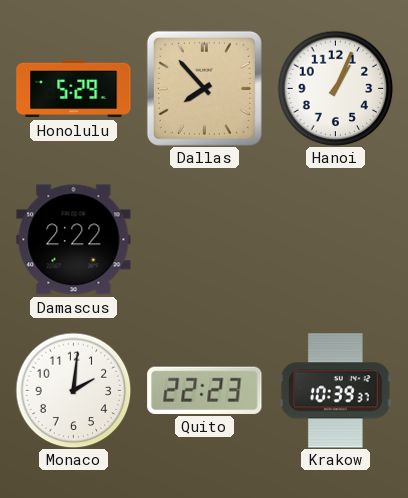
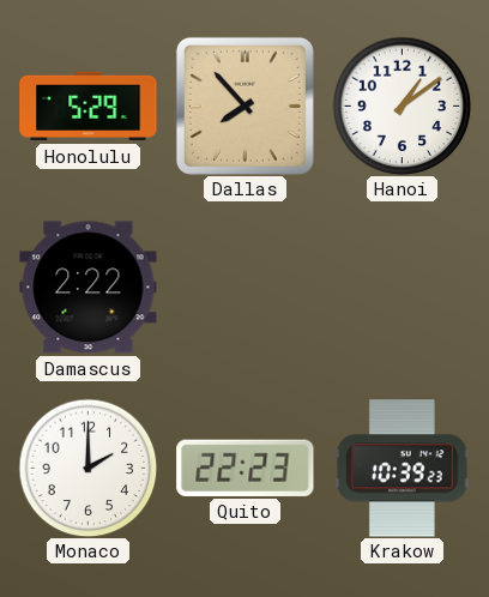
Hanoi: 1:04 -> 1:09 (402, 105)
Monaco: 2:01 -> 2:00 (87, 468)
Krakow: 10:39:37 -> 10:39:23 (403, 469)
